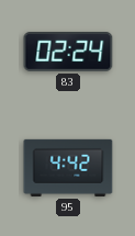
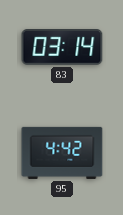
83: 02:24 -> 03:14 (62, 48)
